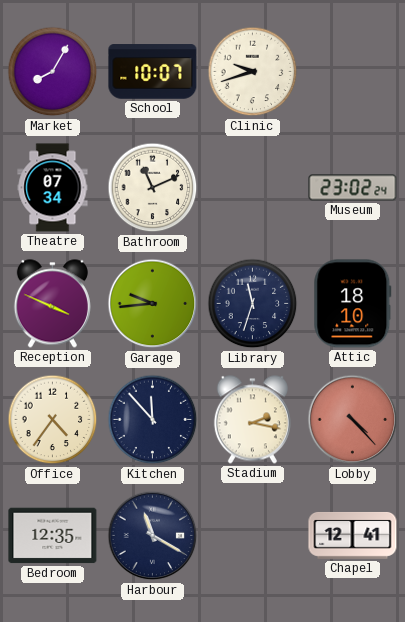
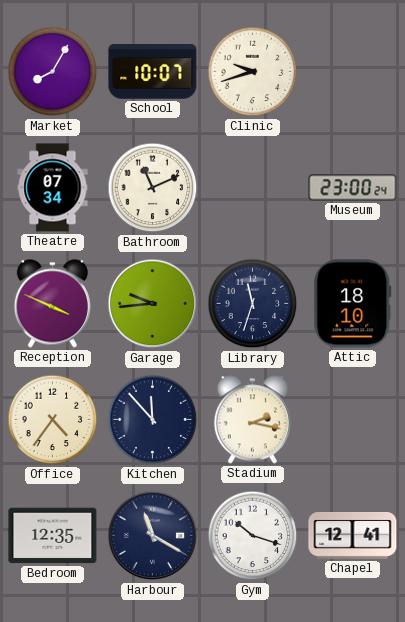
Museum: 23:02 -> 23:00 (353, 188)
Lobby: 4:23 -> none (353, 420)
Gym: none -> 10:18 (253, 536)
